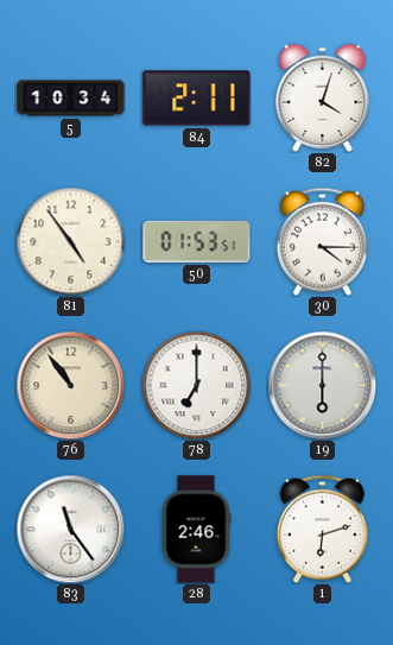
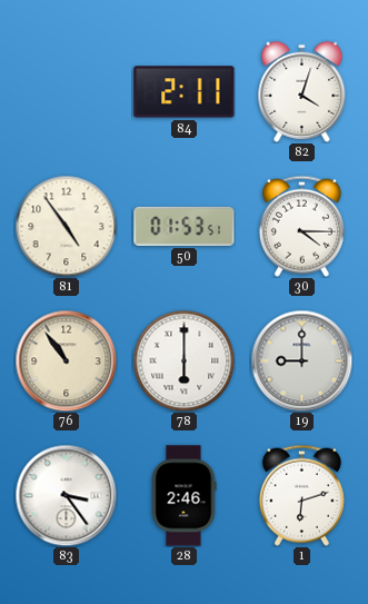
5: 10:34 -> none (71, 99)
78: 7:00 -> 6:00 (183, 360)
19: 6:00 -> 9:00 (301, 360)
83: 11:24 -> 3:24 (66, 495)
